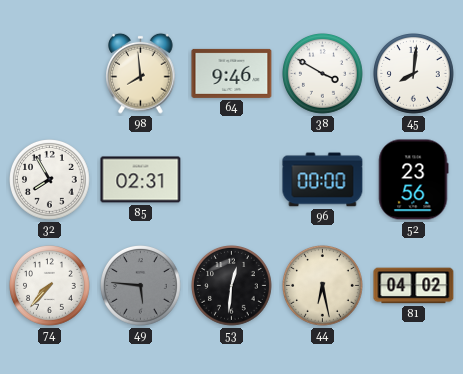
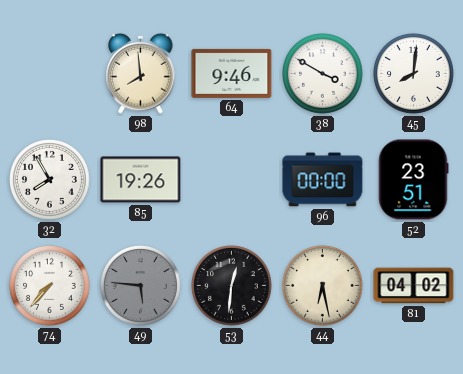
85: 02:31 -> 19:26 (141, 180)
52: 23:56 -> 23:51 (413, 180)
